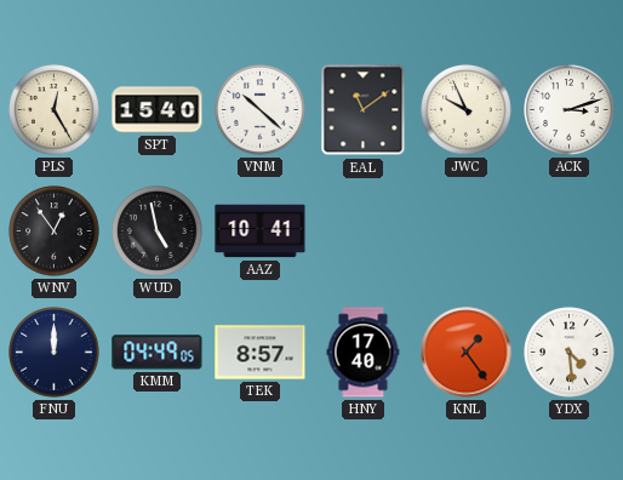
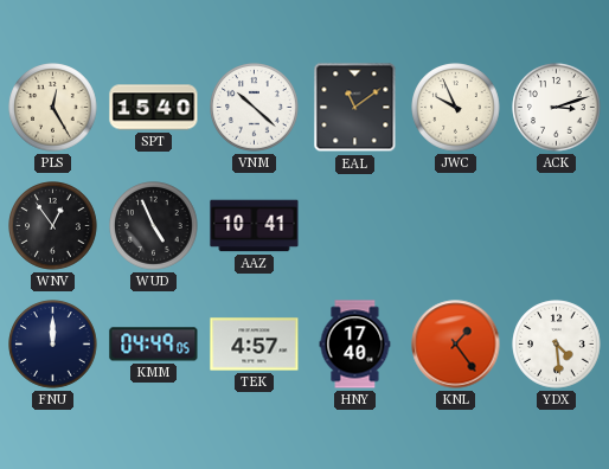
WUD: 4:58 -> 4:56 (154, 226)
TEK: 8:57 -> 4:57 (255, 345)
